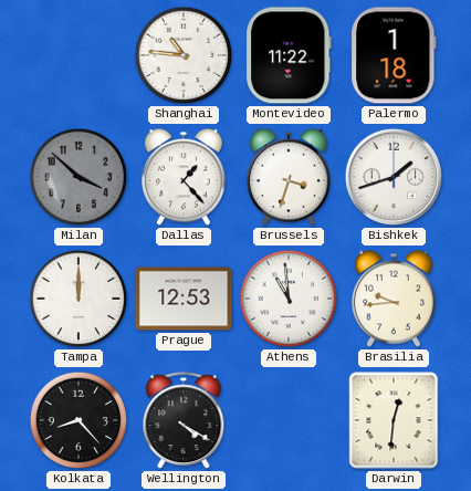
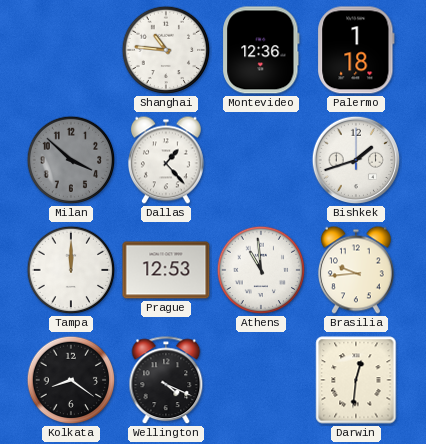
Montevideo: 11:22 -> 12:36 (261, 50)
Brussels: 3:33 -> none (289, 177)
Kolkata: 8:23 -> 8:21 (71, 380)
Wellington: 4:20 -> 4:19 (166, 381)
